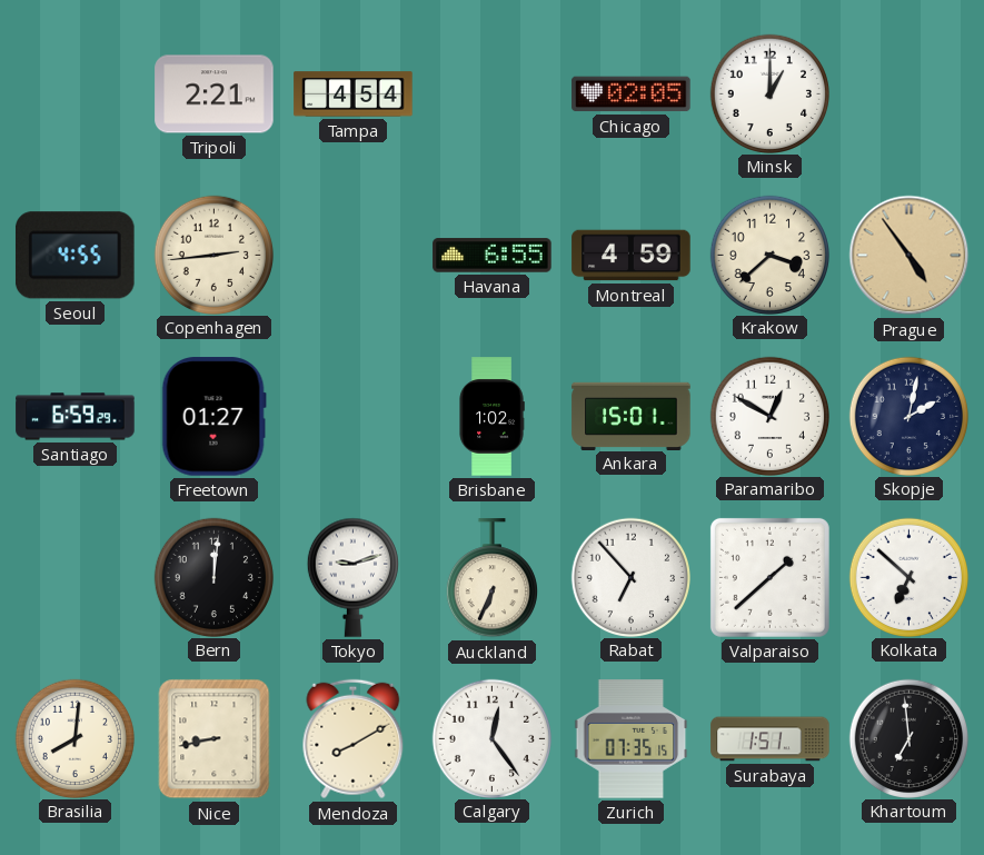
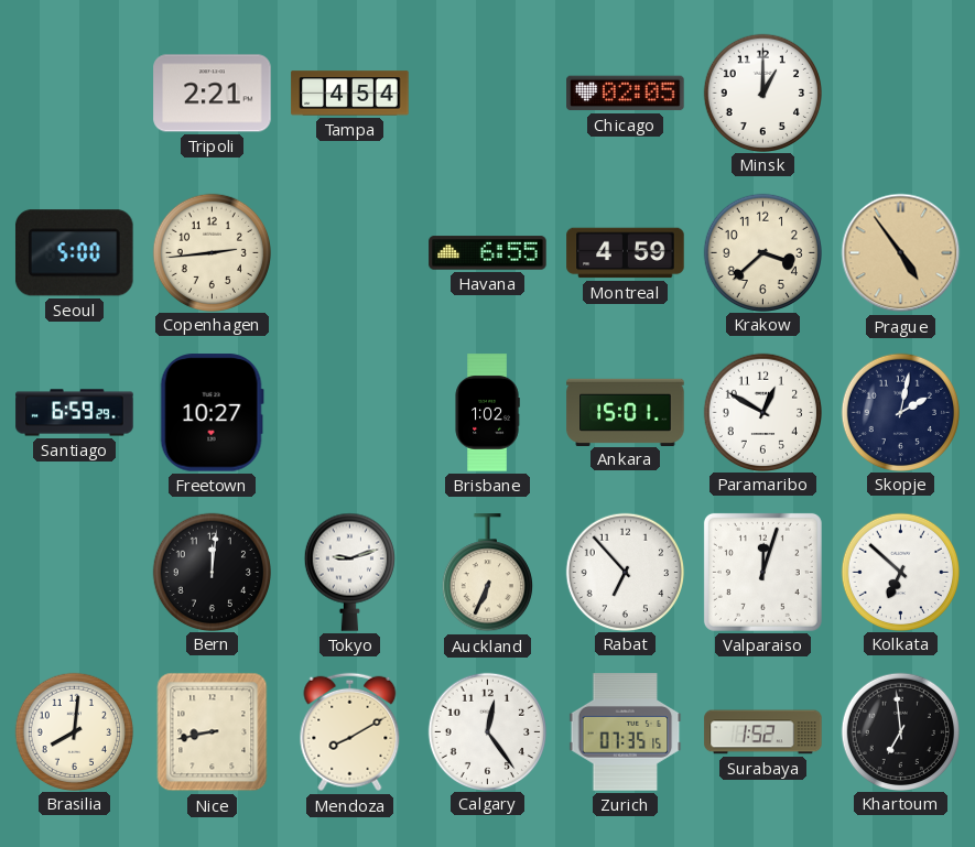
Seoul: 4:55 -> 5:00 (74, 253)
Freetown: 01:27 -> 10:27 (212, 413)
Valparaiso: 1:38 -> 12:03 (762, 572)
Surabaya: 1:51 -> 1:52 (763, 732)
